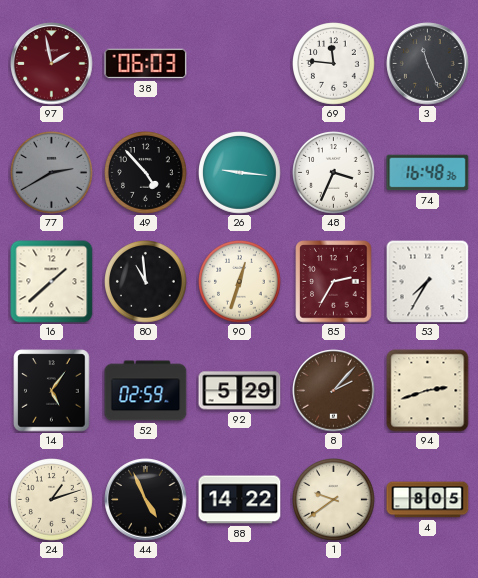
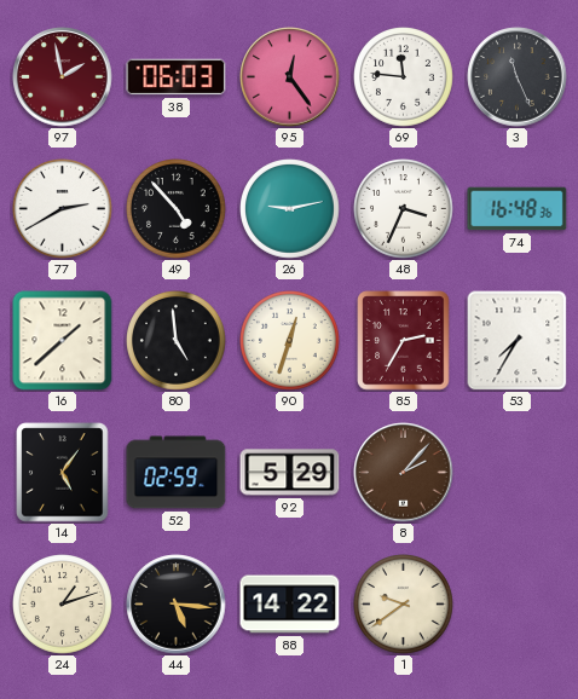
95: none -> 12:24 (290, 77)
77 dial: grey -> white (63, 209)
26: 9:16 -> 9:13 (290, 209)
80: 10:59 -> 4:59 (177, 341)
94: 2:42 -> none (428, 391)
44: 4:56 -> 5:16 (177, 605)
4: 8:05 -> none (428, 500)
